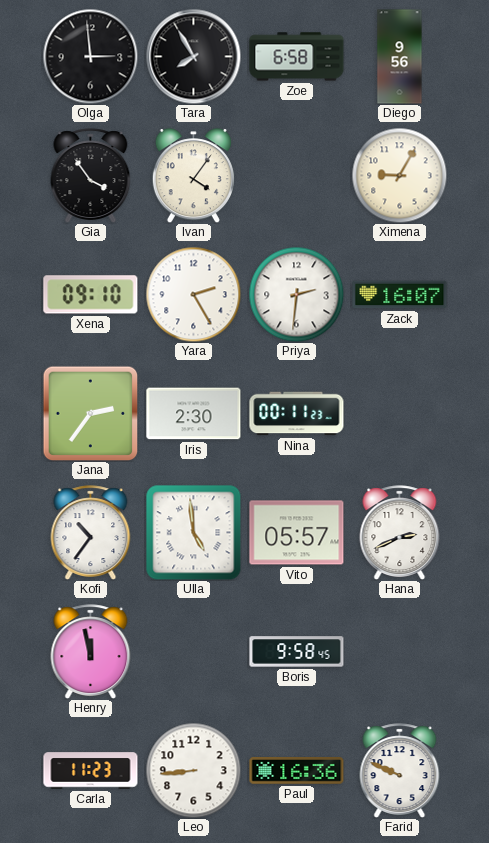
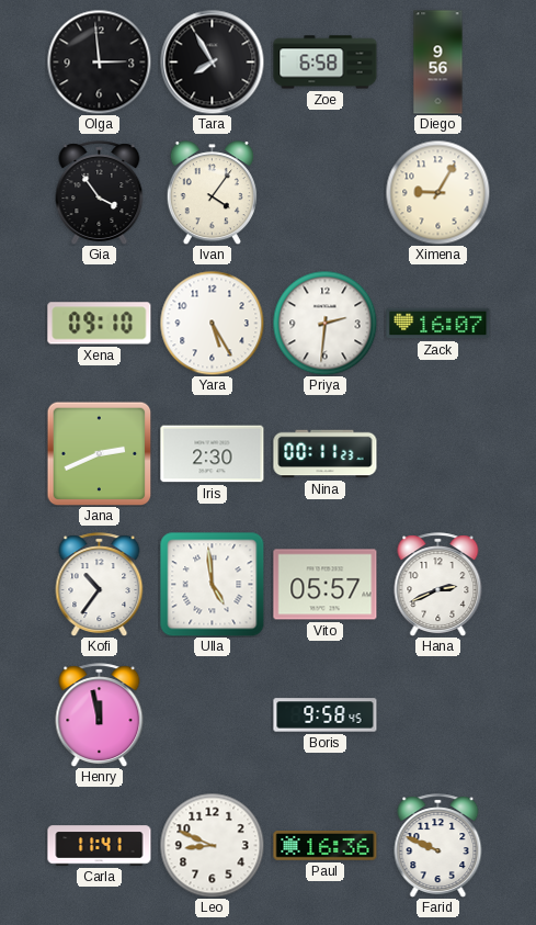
Yara: 2:25 -> 5:25 (212, 323)
Jana: 2:36 -> 2:41 (99, 453)
Carla: 11:23 -> 11:41 (100, 846)
Leo: 8:44 -> 8:49 (212, 845)
